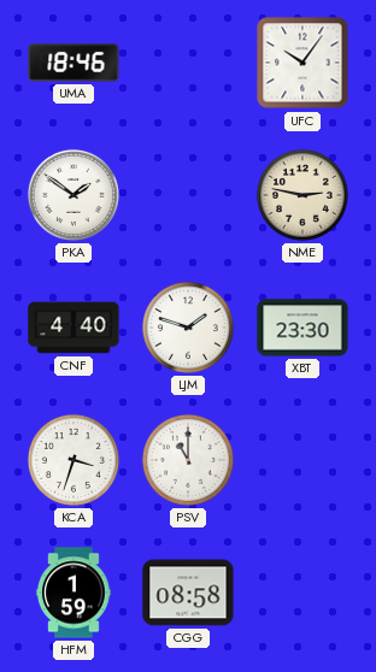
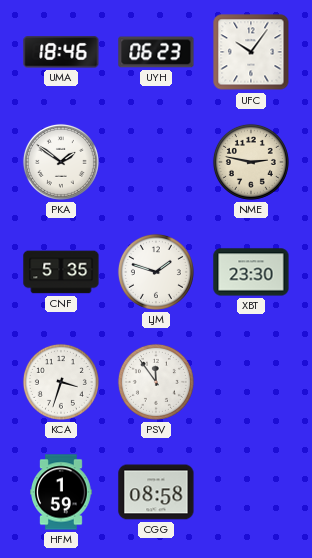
UYH: none -> 06:23 (156, 52)
CNF: 4:40 -> 5:35 (61, 272)
PSV: 11:00 -> 11:54 (156, 382)
